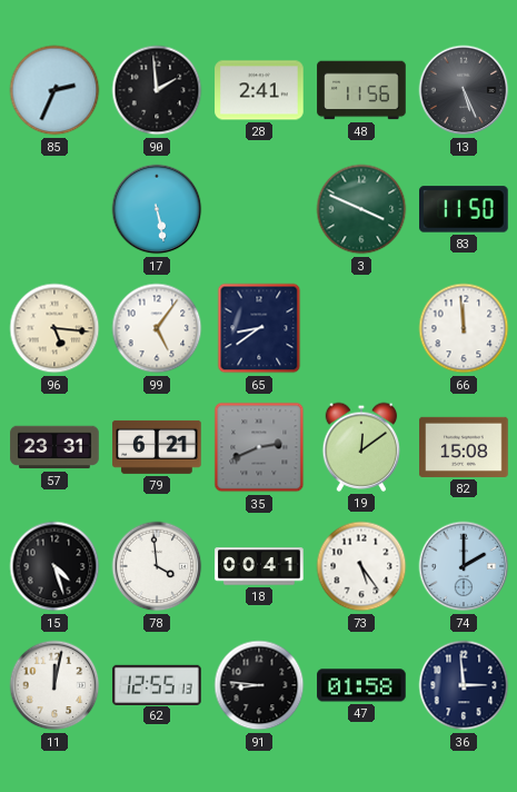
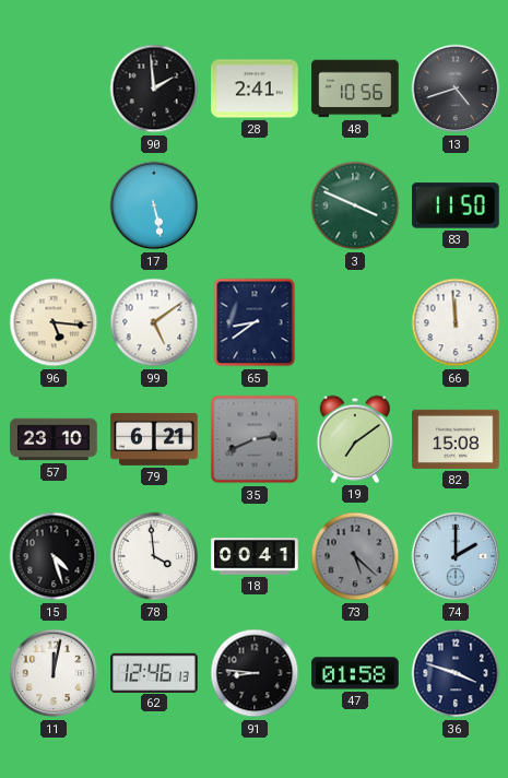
85: 2:34 -> none (54, 90)
48: 11:56 -> 10:56 (355, 89)
13: 5:26 -> 4:42 (456, 89)
99: 5:06 -> 5:09 (154, 322)
57: 23:31 -> 23:10 (54, 439)
19: 12:09 -> 7:09 (355, 439)
73: 5:24 -> 5:22 (355, 556)
73 dial: white -> grey (355, 556)
62: 12:55 -> 12:46 (154, 672)
36: 2:59 -> 3:48 (456, 673)
